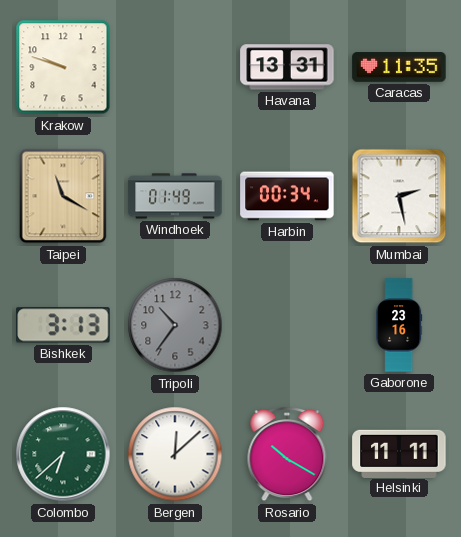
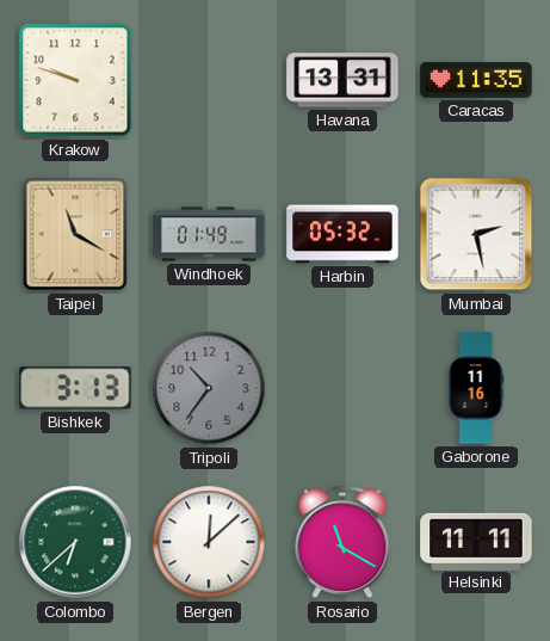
Harbin: 00:34 -> 05:32 (342, 234)
Gaborone: 23:16 -> 11:16 (476, 388)
Rosario: 10:20 -> 11:20 (342, 543)
